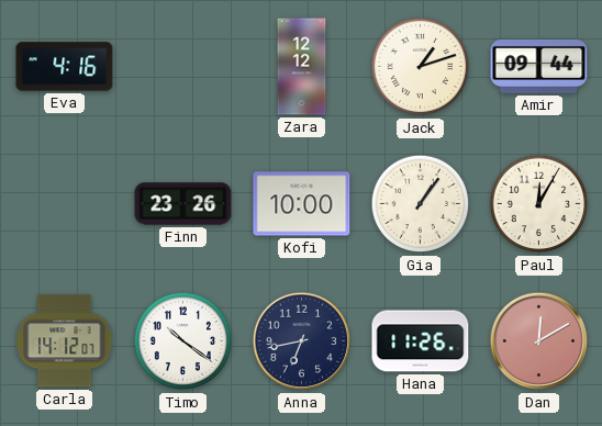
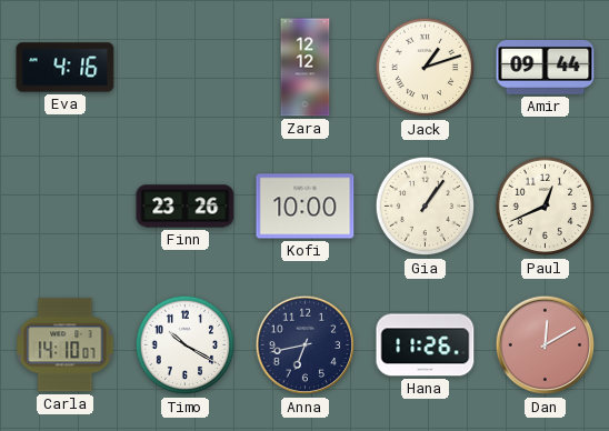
Paul: 12:05 -> 12:41 (546, 207)
Carla: 14:12 -> 14:10 (66, 345)
Timo: 10:21 -> 10:20 (186, 345)
